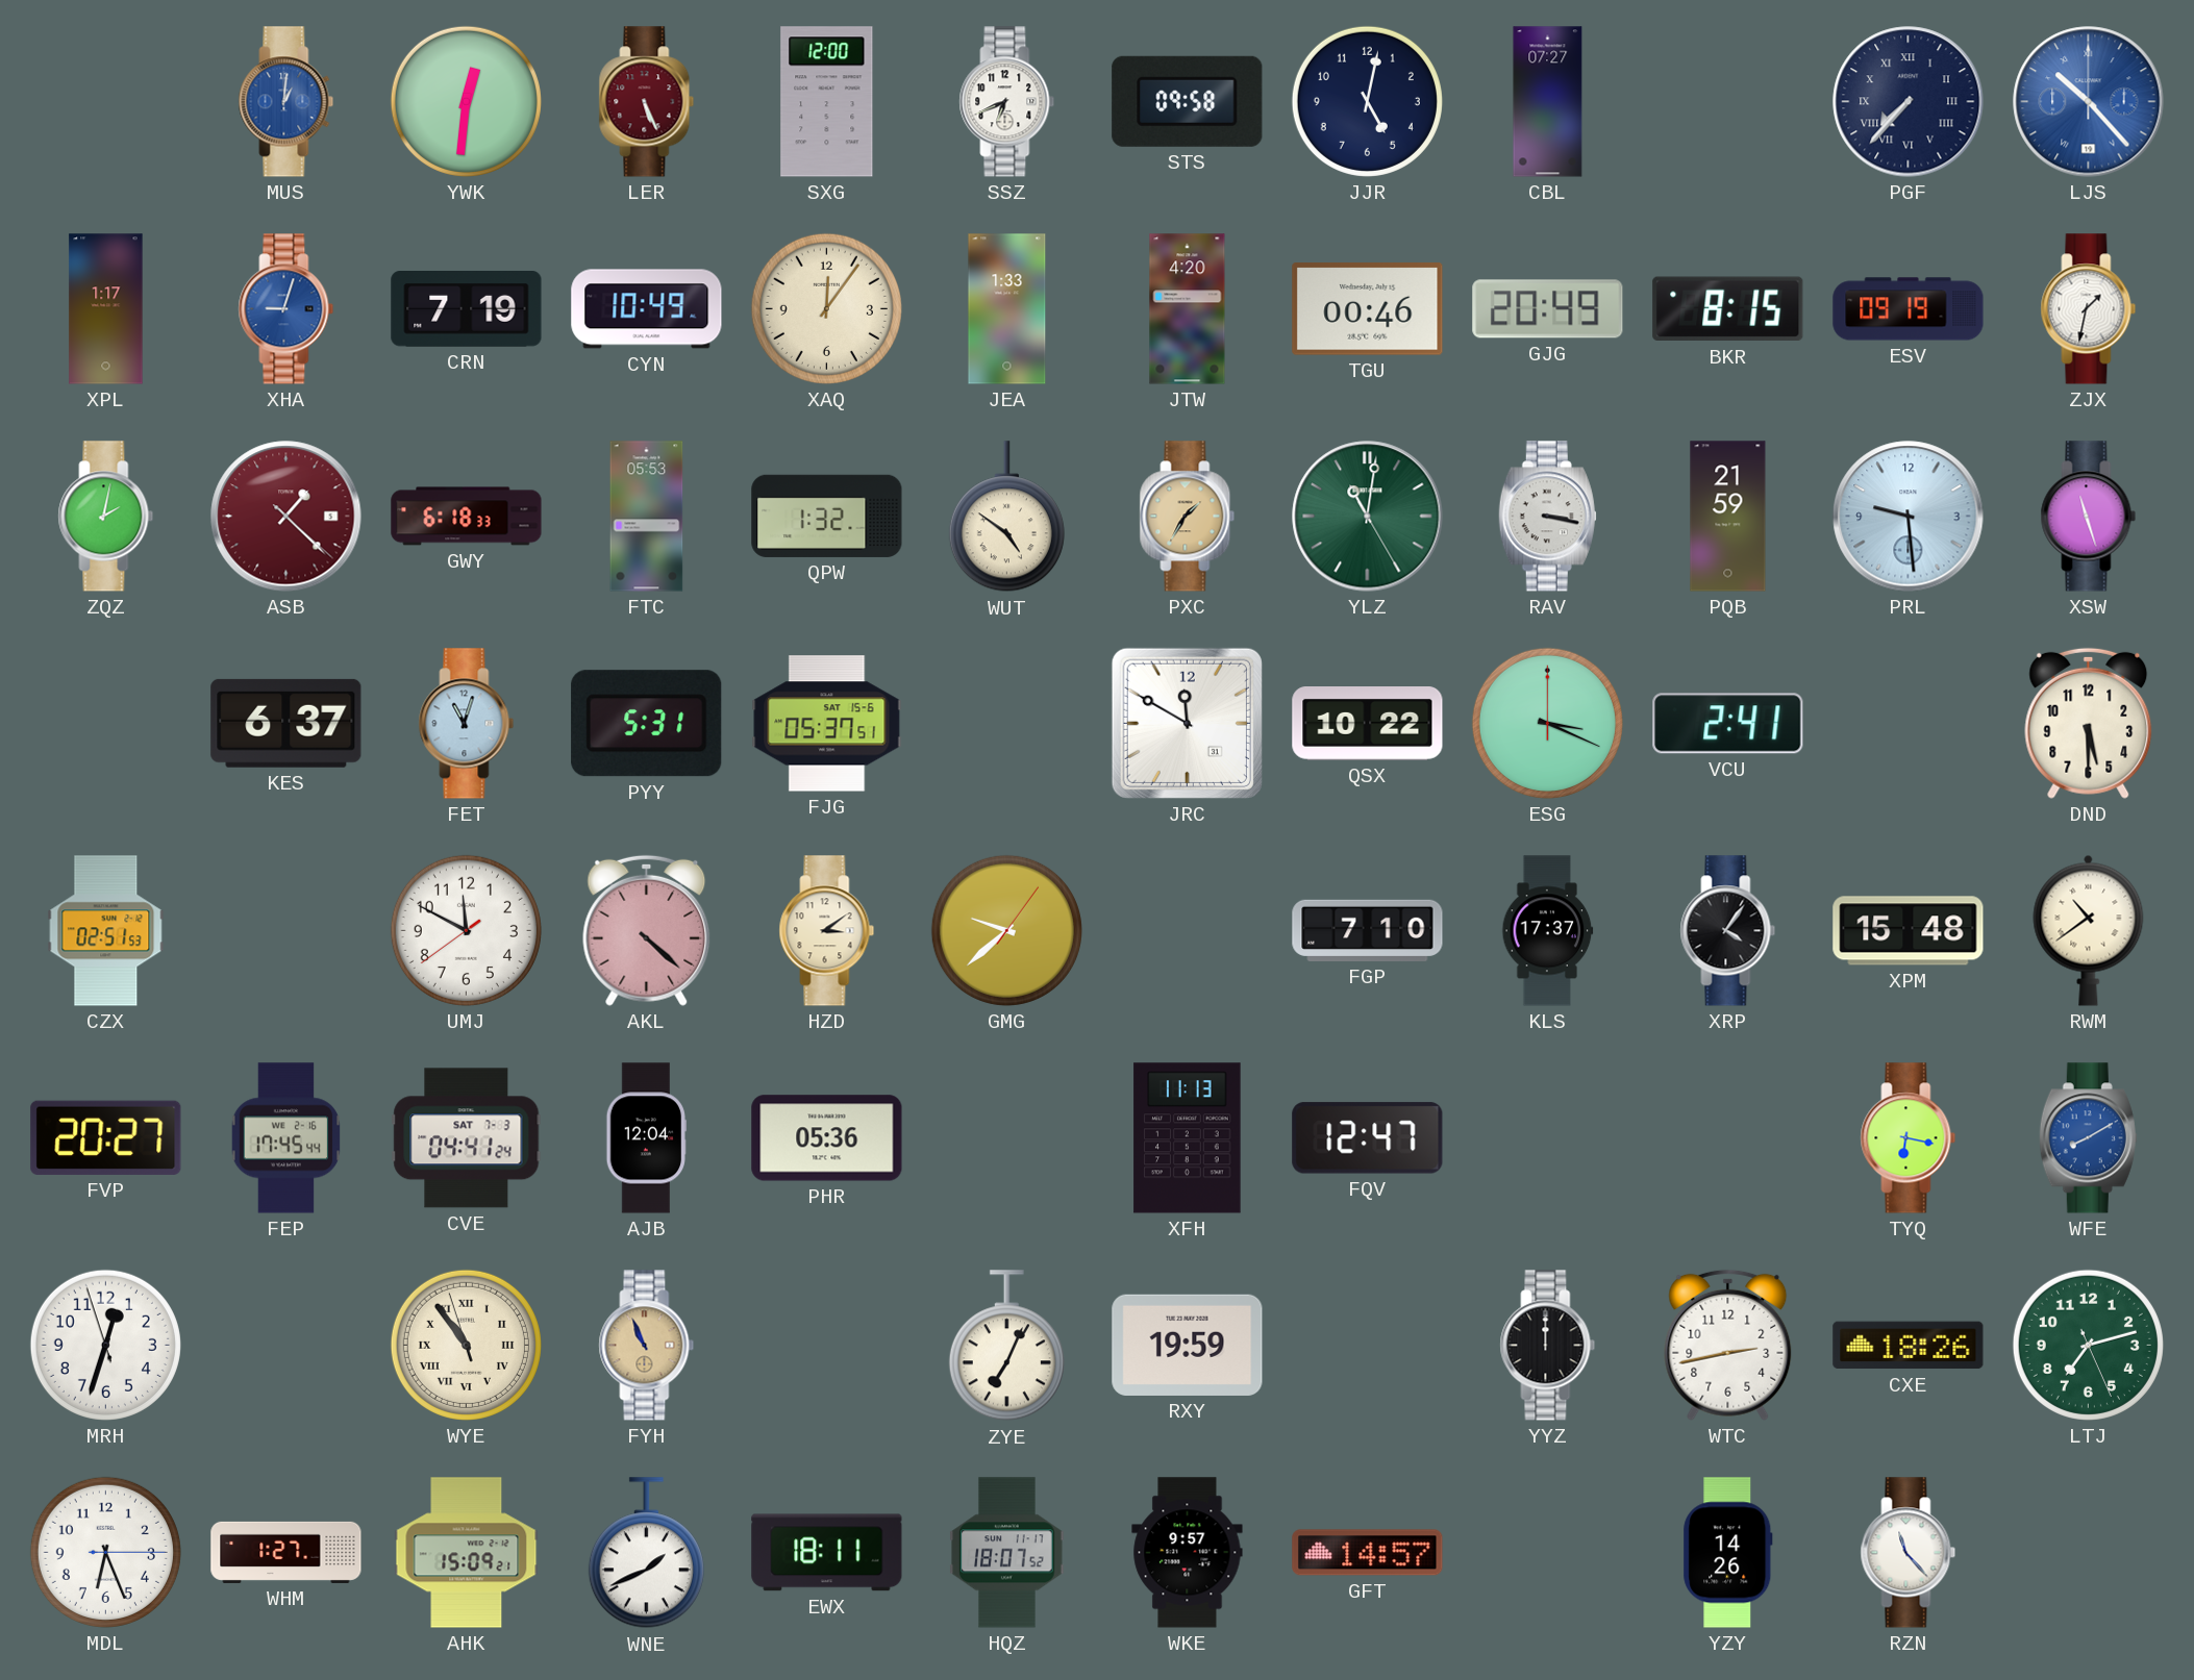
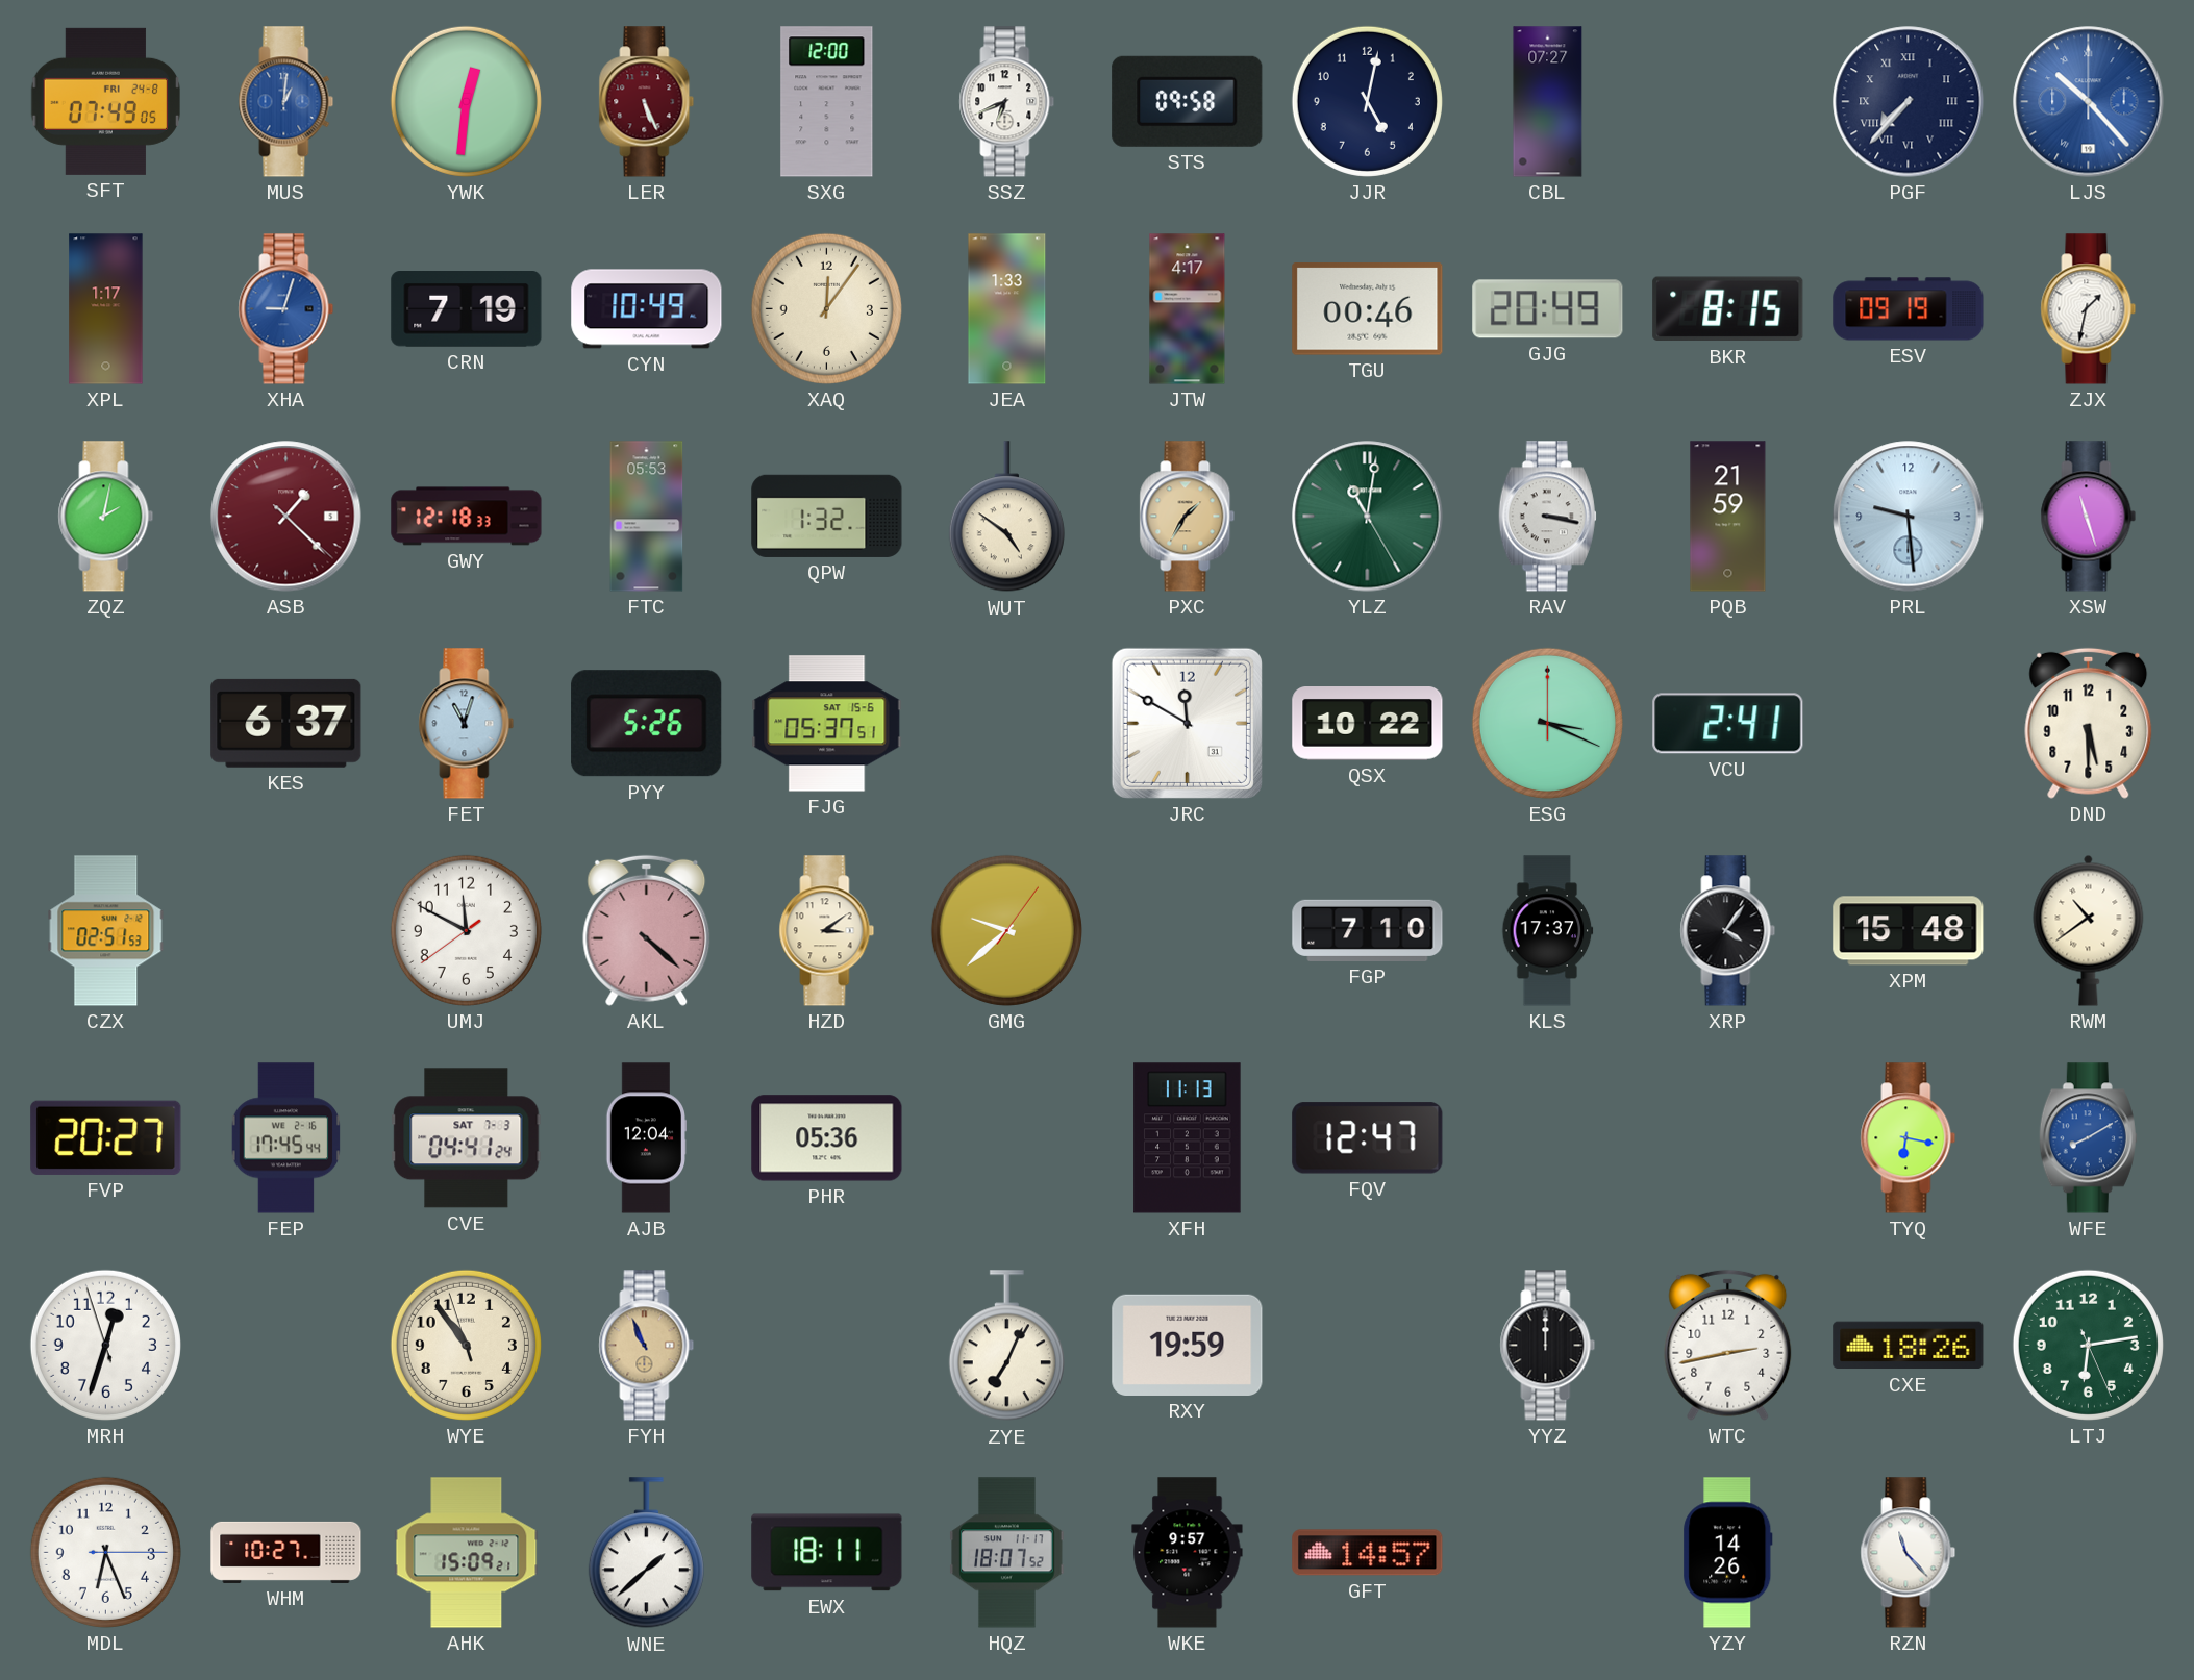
SFT: none -> 07:49 (106, 101)
JTW: 4:20 -> 4:17 (1188, 309)
GWY: 6:18 -> 12:18 (467, 517)
PYY: 5:31 -> 5:26 (647, 724)
WYE numerals: Roman -> Arabic (466, 1345)
LTJ: 7:12 -> 6:13 (2088, 1345)
WHM: 1:27 -> 10:27 (286, 1552)
WNE: 1:41 -> 1:38 (646, 1553)
